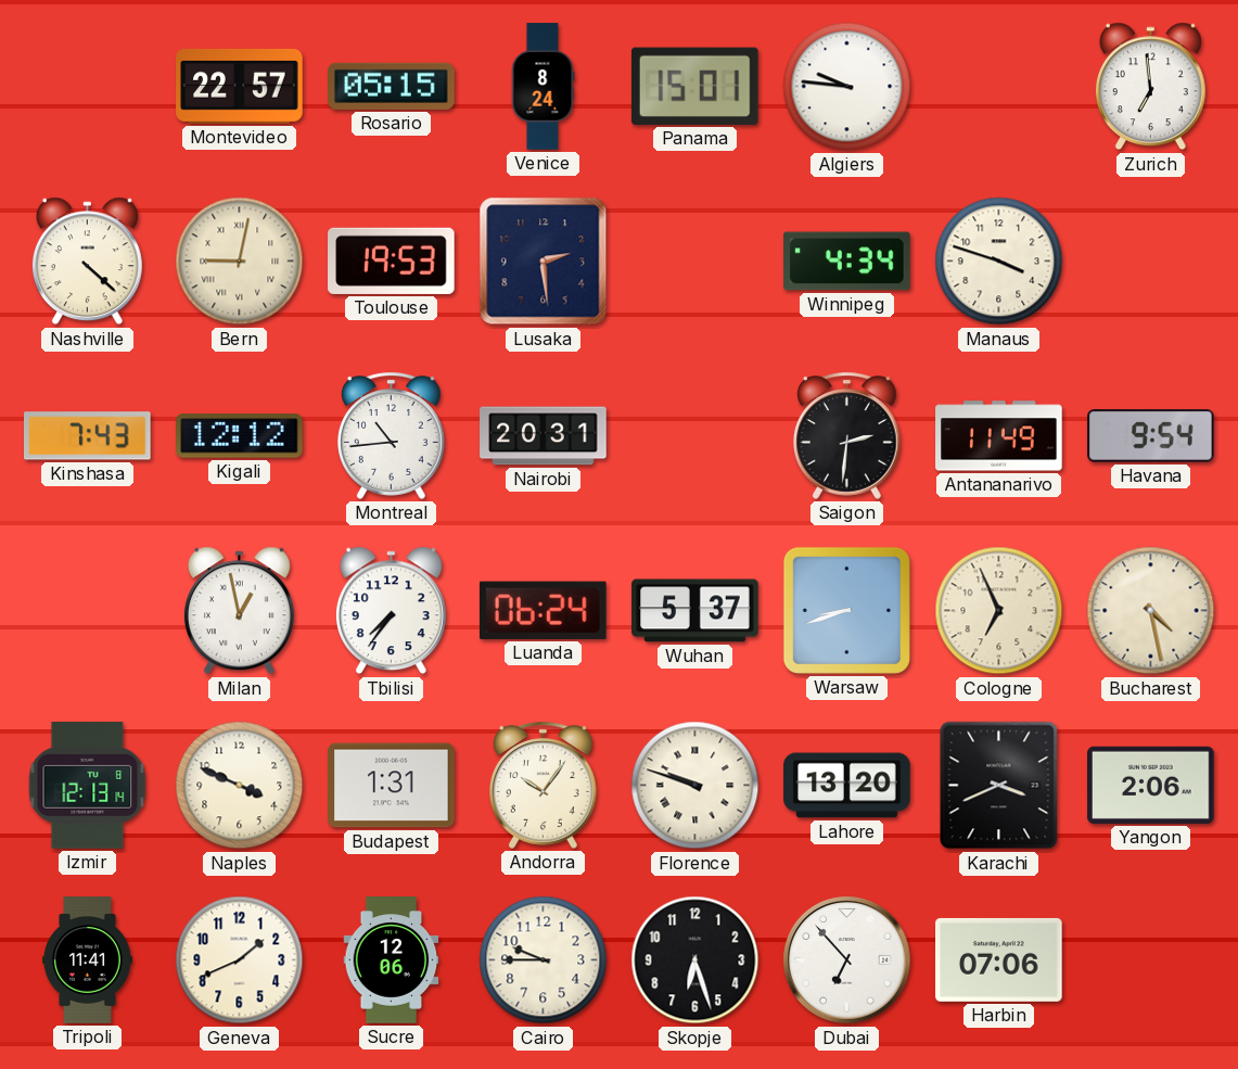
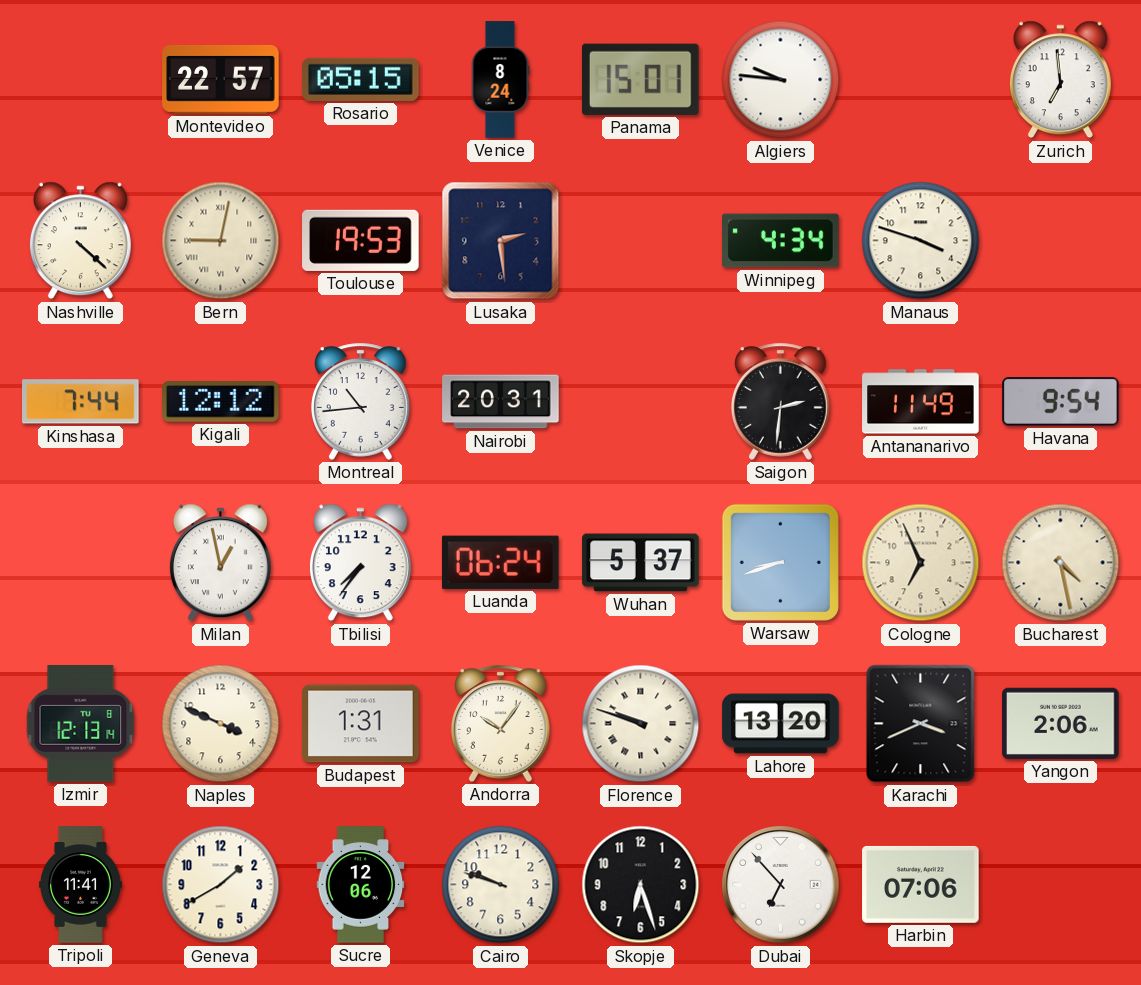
Kinshasa: 7:43 -> 7:44 (81, 402)
Geneva: 1:41 -> 1:40 (221, 885)
Cairo: 9:45 -> 9:48 (501, 885)
